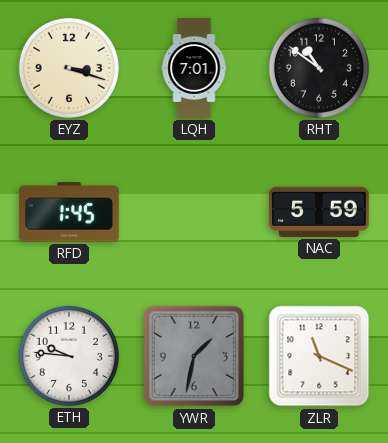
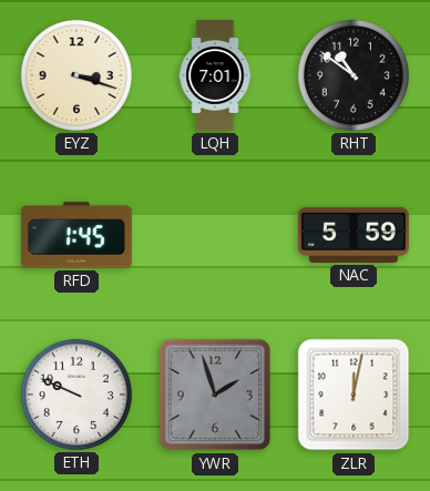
ETH: 9:46 -> 9:49 (76, 395)
YWR: 1:32 -> 1:57 (215, 395)
ZLR: 11:19 -> 12:02 (354, 395)
